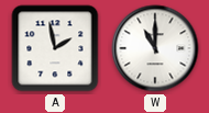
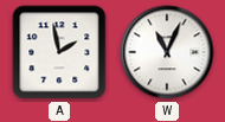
W: 11:00 -> 11:04 (167, 52)
